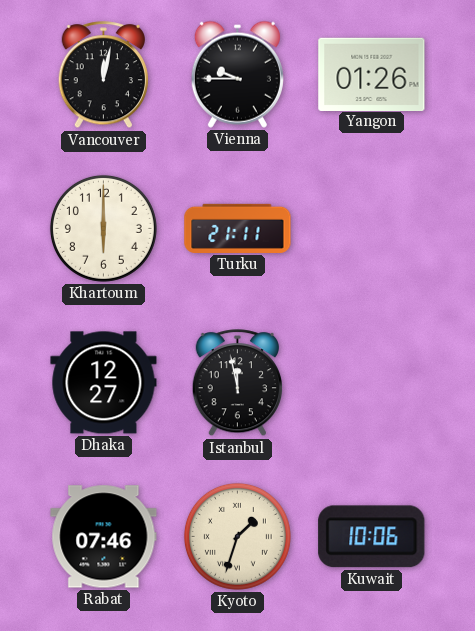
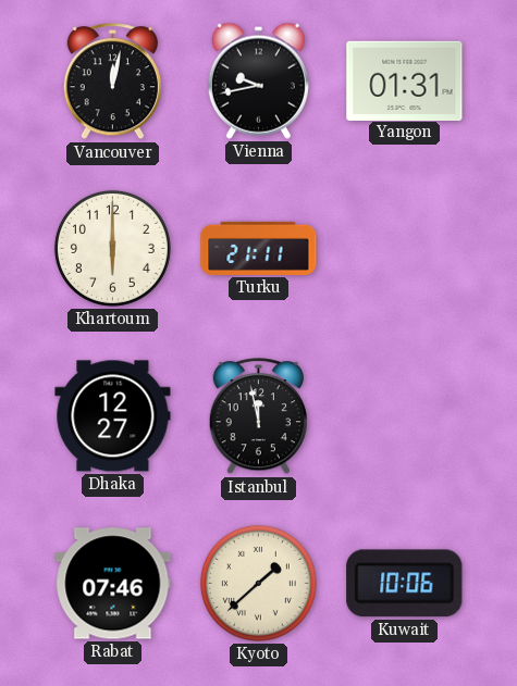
Vienna: 9:45 -> 9:43 (258, 80)
Yangon: 01:26 -> 01:31 (405, 80)
Kyoto: 1:33 -> 1:38 (258, 583)
